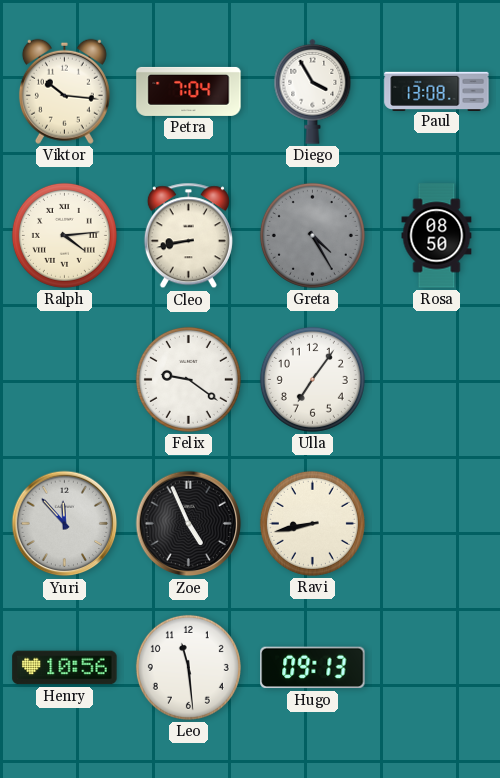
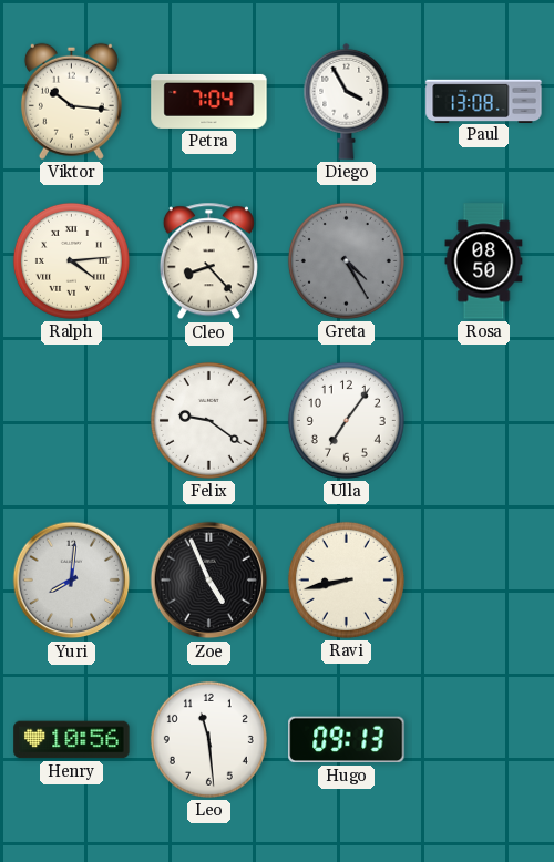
Cleo: 8:43 -> 8:23 (208, 261)
Yuri: 11:53 -> 8:01 (72, 581)
